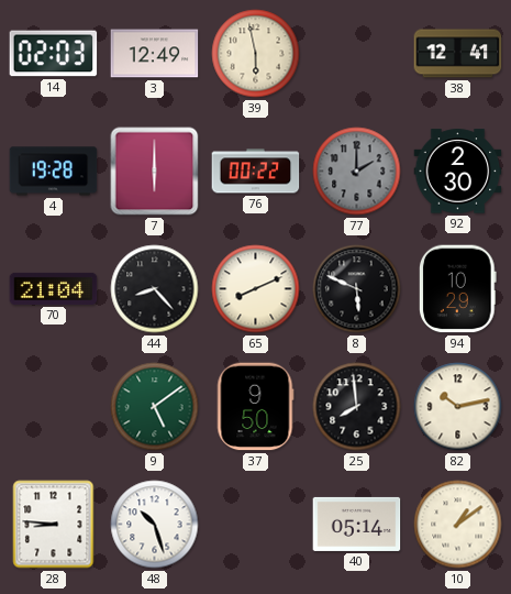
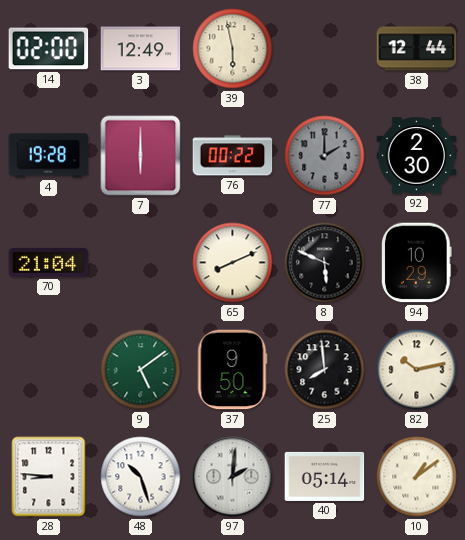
14: 02:03 -> 02:00 (49, 49)
38: 12:41 -> 12:44 (417, 49)
44: 8:23 -> none (155, 289)
97: none -> 2:01 (233, 477)
